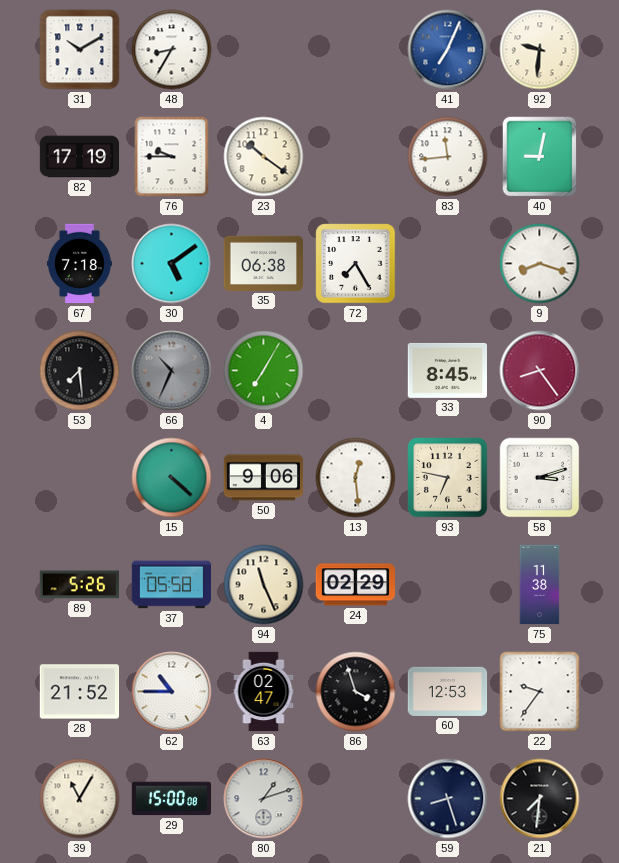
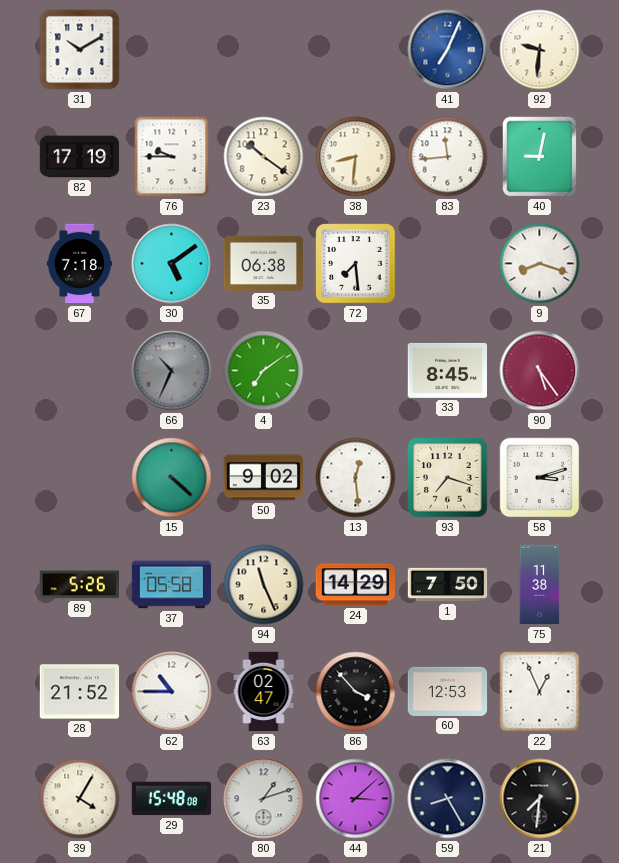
48: 8:35 -> none (172, 50)
38: none -> 8:31 (356, 157)
72: 7:25 -> 7:29 (356, 264)
53: 7:29 -> none (80, 371)
4: 7:05 -> 7:09 (264, 371)
90: 8:24 -> 5:24 (540, 371)
50: 9:06 -> 9:02 (264, 478)
93: 6:47 -> 7:18 (448, 478)
24: 02:29 -> 14:29 (356, 585)
1: none -> 7:50 (448, 585)
86: 3:57 -> 3:53 (356, 692)
22: 9:36 -> 12:56 (540, 692)
39: 11:05 -> 4:05 (80, 799)
29: 15:00 -> 15:48 (172, 799)
44: none -> 3:08 (356, 799)
59: 8:27 -> 8:25 (448, 799)
